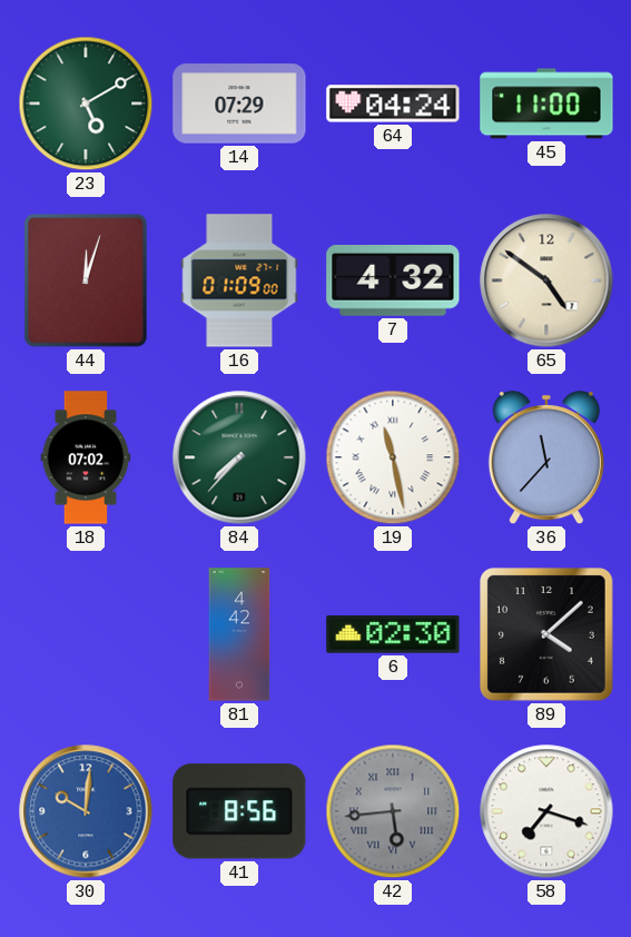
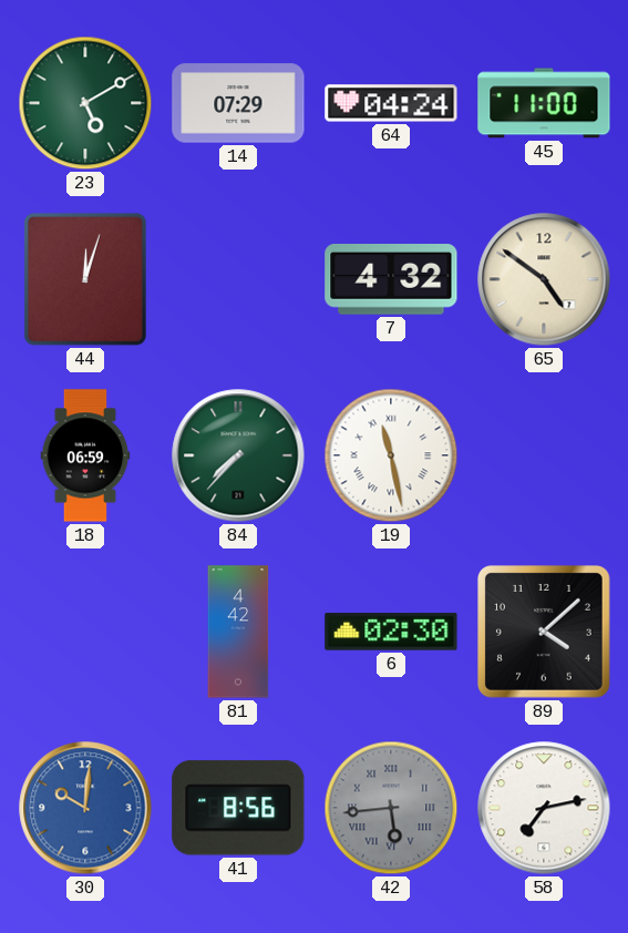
16: 01:09 -> none (239, 280)
18: 07:02 -> 06:59 (85, 455)
36: 11:37 -> none (546, 458)
58: 7:18 -> 7:13 (544, 808)
